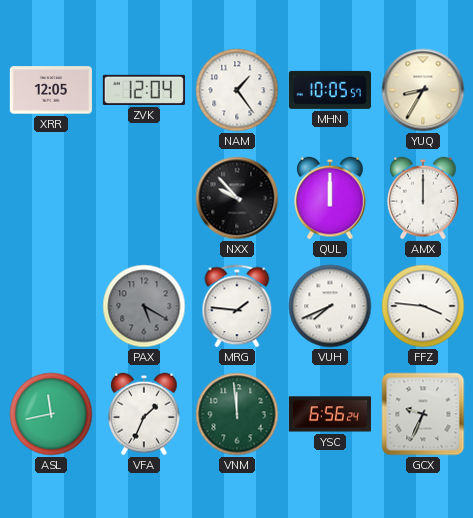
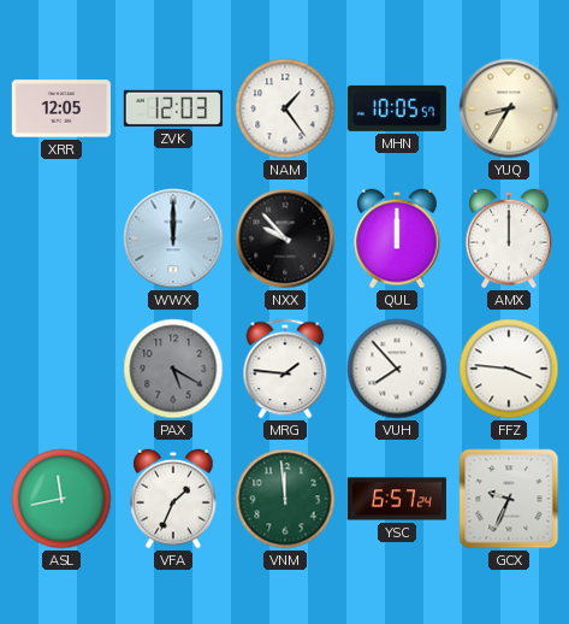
ZVK: 12:04 -> 12:03 (173, 108)
WWX: none -> 12:00 (173, 239)
VUH: 7:41 -> 7:53 (397, 369)
YSC: 6:56 -> 6:57 (397, 499)
